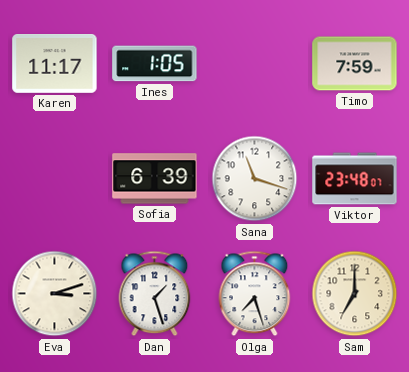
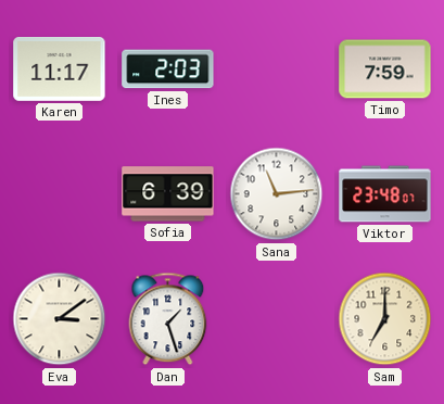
Ines: 1:05 -> 2:03 (168, 70)
Sana: 11:18 -> 11:14 (277, 194)
Eva: 3:12 -> 3:09 (60, 319)
Olga: 7:27 -> none (255, 294)
